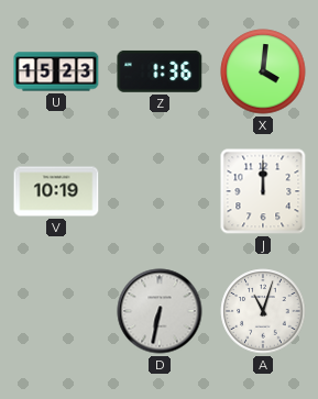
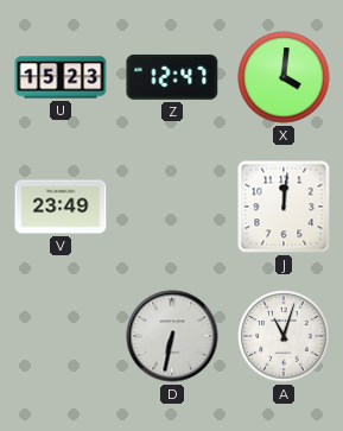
Z: 1:36 -> 12:47 (172, 77)
V: 10:19 -> 23:49 (61, 207)
J: 12:00 -> 12:01 (284, 207)
